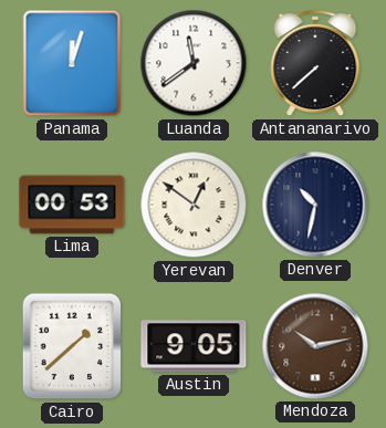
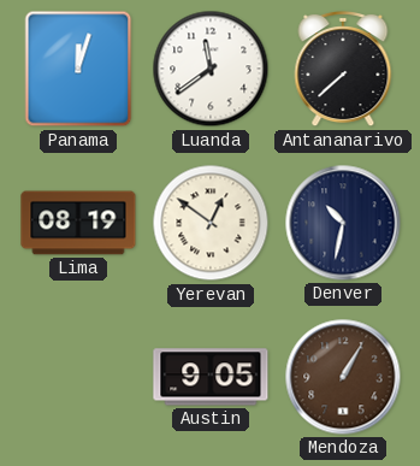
Lima: 00:53 -> 08:19 (78, 223)
Cairo: 1:38 -> none (72, 346)
Mendoza: 10:13 -> 1:05 (343, 377)
